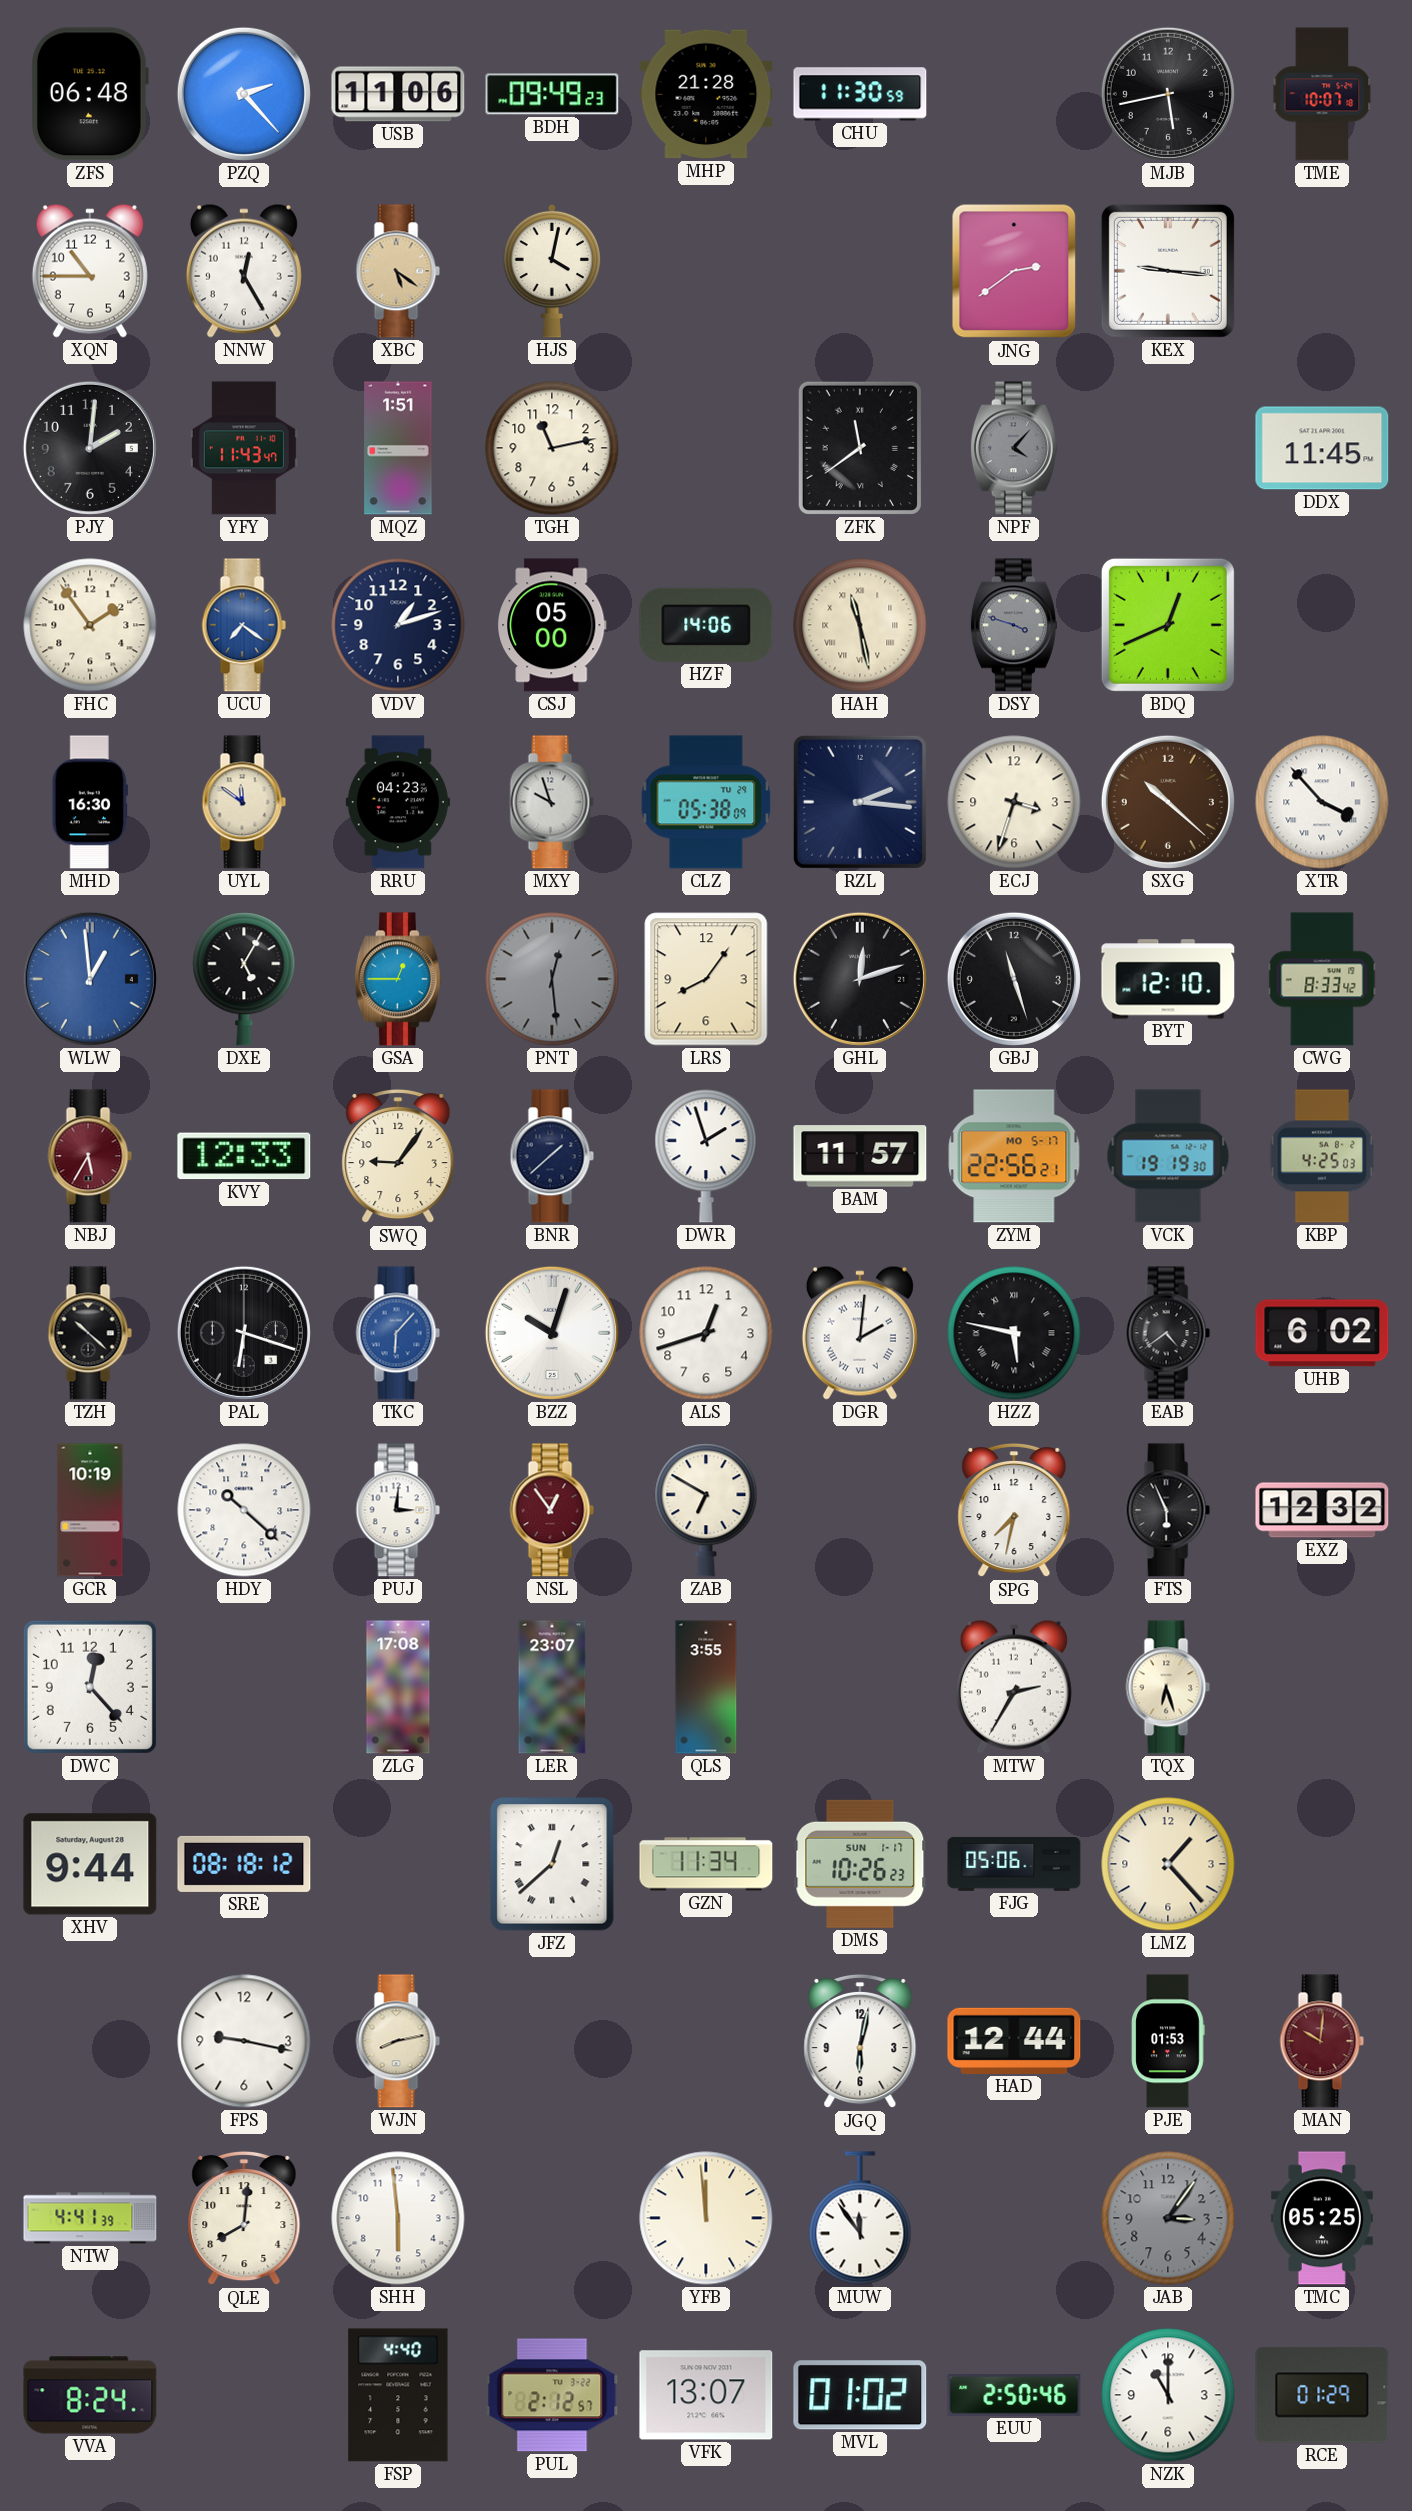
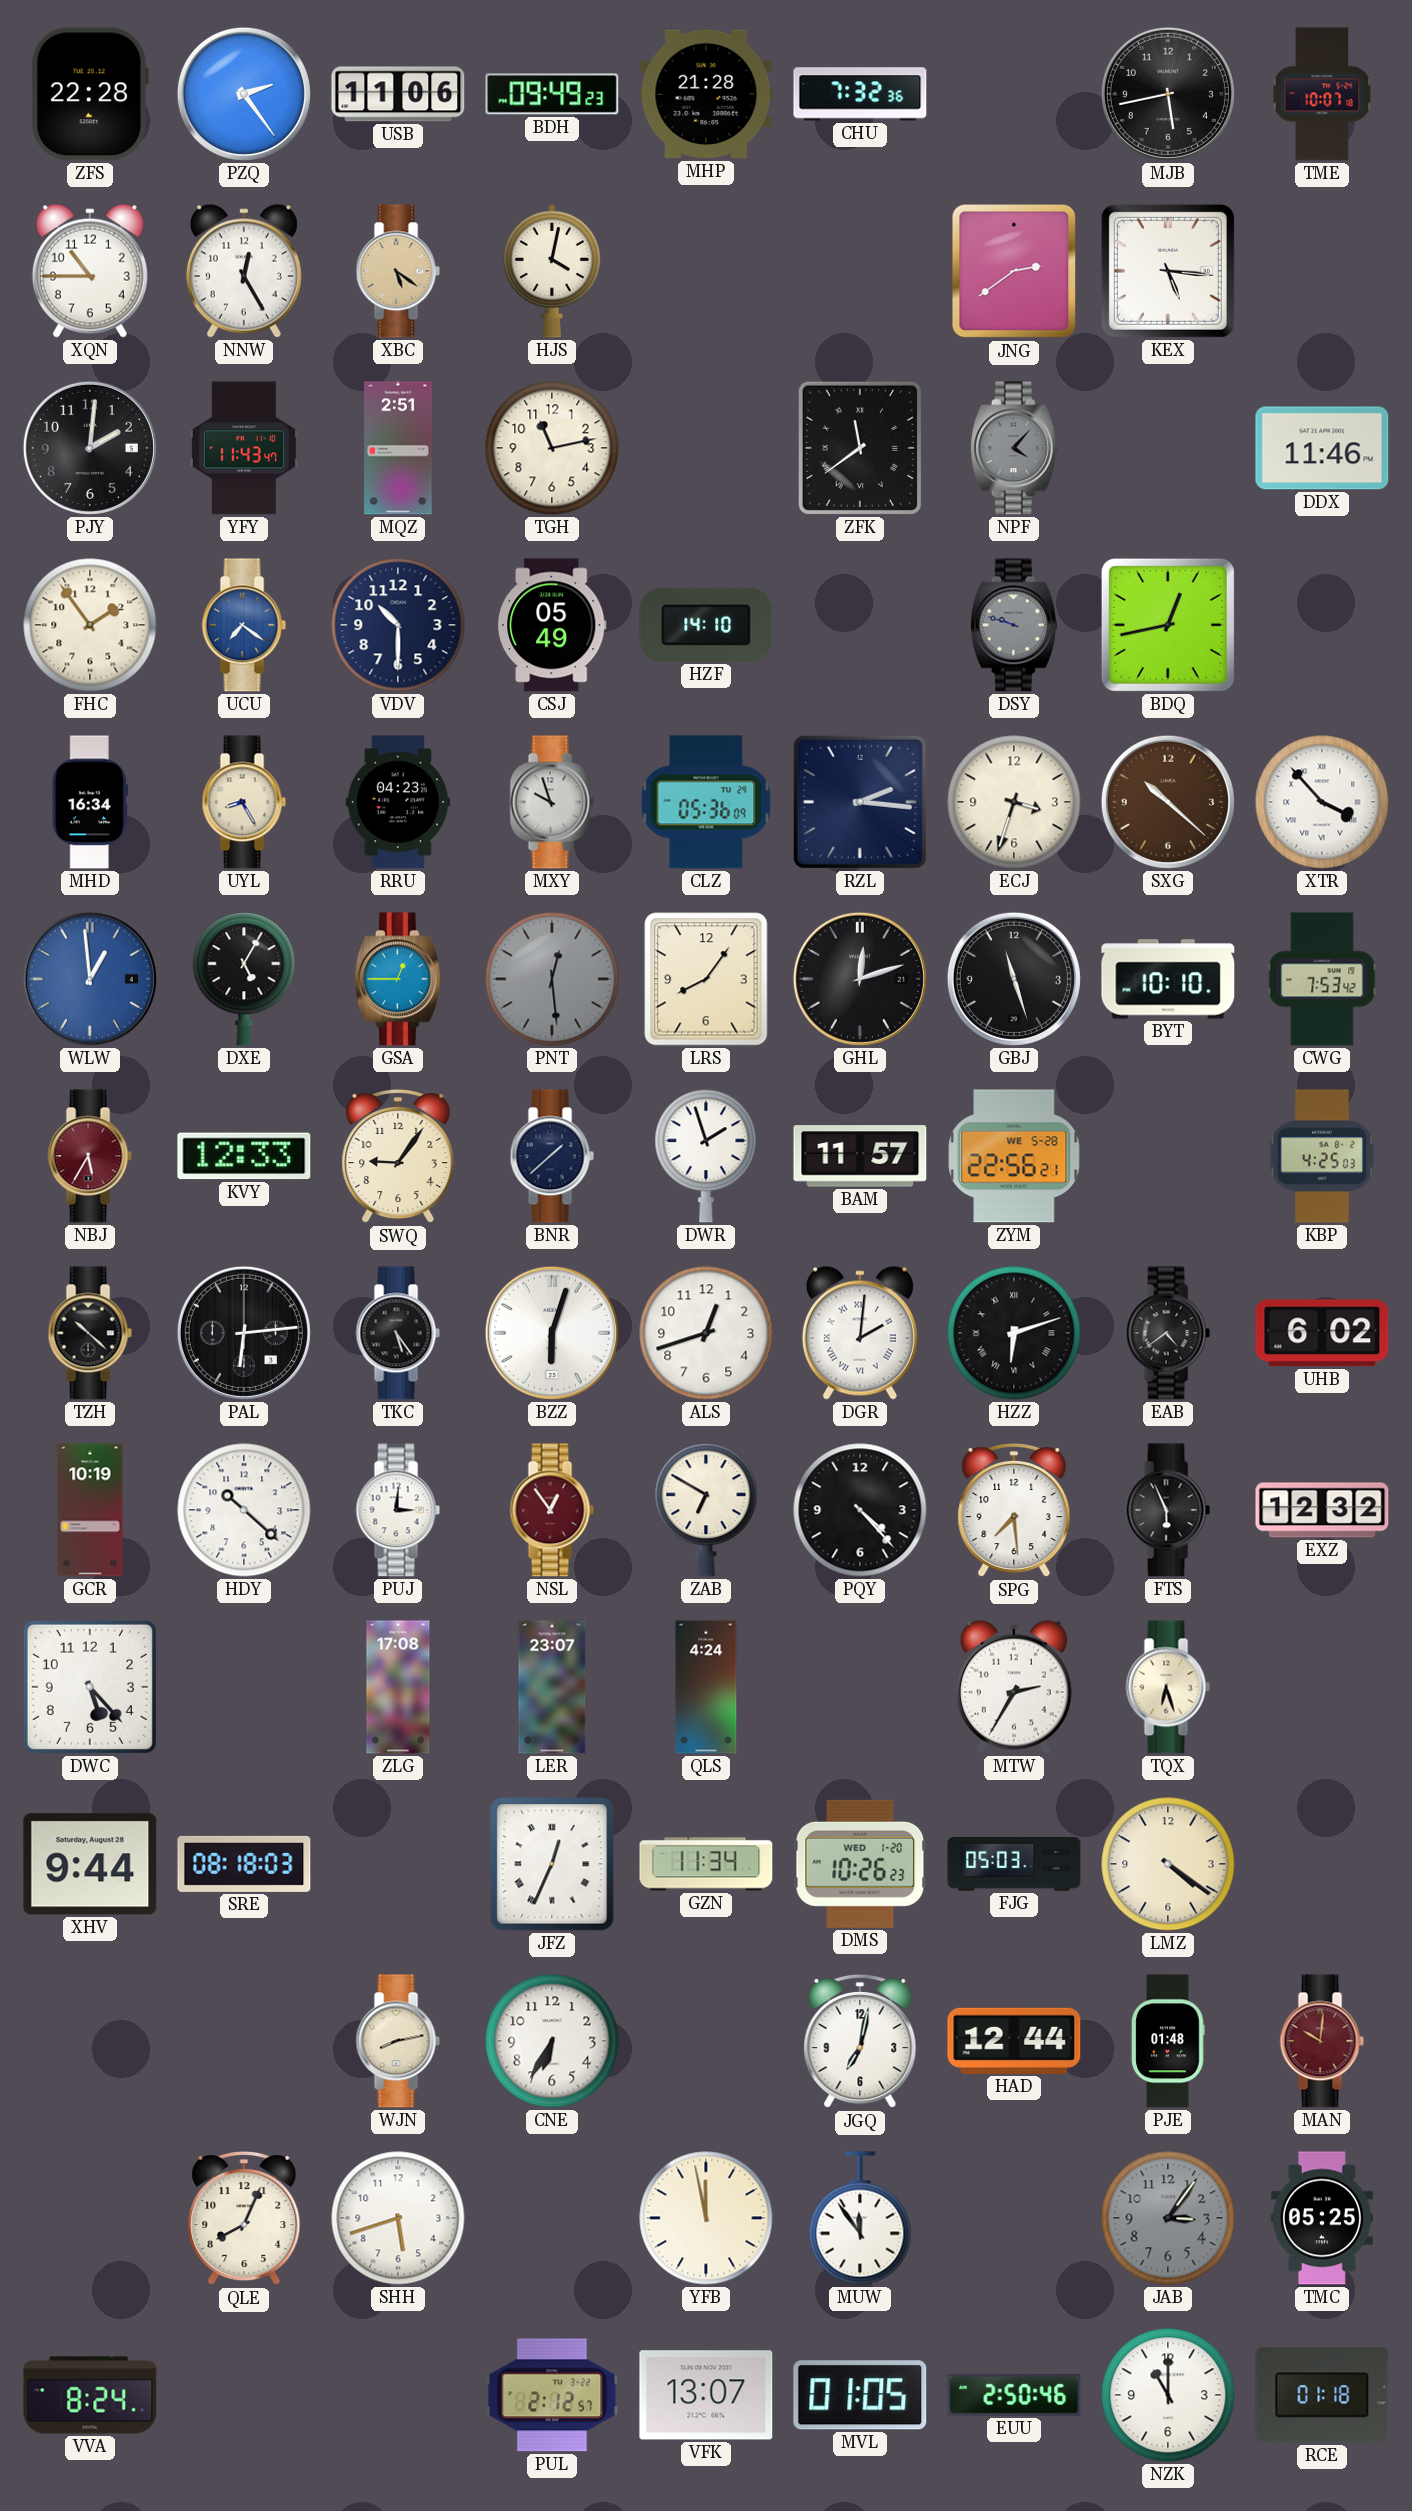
ZFS: 06:48 -> 22:28 (89, 94)
PZQ: 2:23 -> 2:24 (244, 94)
CHU: 11:30 -> 7:32 (860, 94)
KEX: 9:16 -> 5:16 (1168, 271)
MQZ: 1:51 -> 2:51 (398, 448)
DDX: 11:45 -> 11:46 (1322, 448)
VDV: 1:12 -> 10:30 (398, 625)
CSJ: 05:00 -> 05:49 (553, 625)
HZF: 14:06 -> 14:10 (706, 625)
HAH: 11:28 -> none (860, 625)
DSY: 3:48 -> 9:48 (1014, 625)
BDQ: 12:41 -> 12:43 (1168, 625)
MHD: 16:30 -> 16:34 (90, 802)
UYL: 11:51 -> 8:25 (244, 802)
CLZ: 05:38 -> 05:36 (706, 802)
BYT: 12:10 -> 10:10 (1168, 979)
CWG: 8:33 -> 7:53 (1322, 979)
ZYM date: MO 5-17 -> WE 5-28 (1014, 1156)
VCK: 19:19 -> none (1168, 1156)
PAL: 6:18 -> 6:14 (244, 1333)
TKC: 6:07 -> 5:24 (398, 1333)
TKC dial: blue -> black (398, 1333)
BZZ: 10:03 -> 6:03 (552, 1333)
HZZ: 5:47 -> 6:12 (1014, 1333)
PQY: none -> 4:23 (860, 1510)
SPG: 7:32 -> 7:29 (1014, 1510)
DWC: 12:23 -> 5:23 (90, 1687)
QLS: 3:55 -> 4:24 (706, 1687)
SRE: 08:18:12 -> 08:18:03 (244, 1864)
JFZ: 12:38 -> 12:34 (552, 1864)
DMS date: SUN 1-17 -> WED 1-20 (860, 1864)
FJG: 05:06 -> 05:03 (1014, 1864)
LMZ: 1:23 -> 4:21 (1168, 1864)
FPS: 9:17 -> none (244, 2041)
CNE: none -> 6:35 (552, 2041)
JGQ: 6:02 -> 7:02 (860, 2041)
PJE: 01:53 -> 01:48 (1168, 2041)
NTW: 4:41 -> none (90, 2218)
QLE: 8:01 -> 8:04 (244, 2218)
SHH: 5:59 -> 5:42 (398, 2218)
YFB: 11:59 -> 11:58 (706, 2218)
FSP: 4:40 -> none (398, 2395)
MVL: 01:02 -> 01:05 (860, 2395)
RCE: 01:29 -> 01:18 (1322, 2395)
